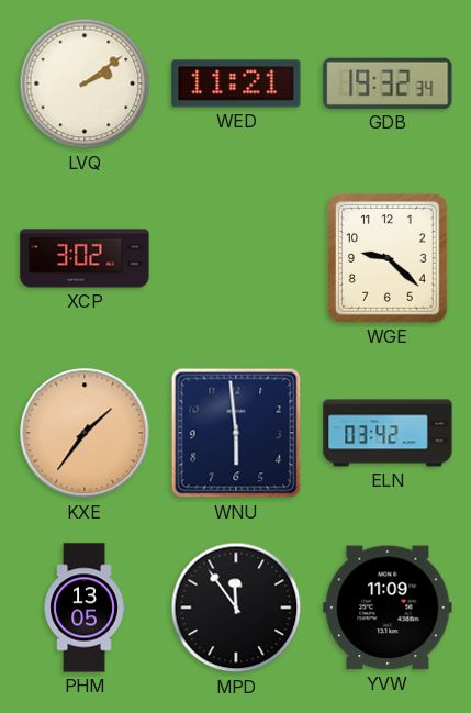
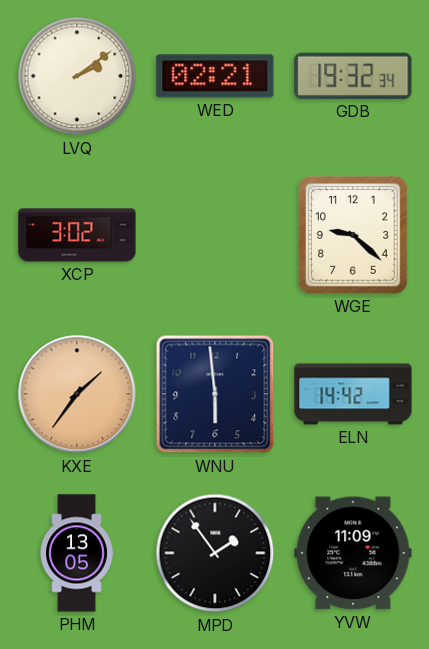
WED: 11:21 -> 02:21 (215, 76)
ELN: 03:42 -> 14:42 (353, 394)
MPD: 11:54 -> 1:54 (215, 553)
